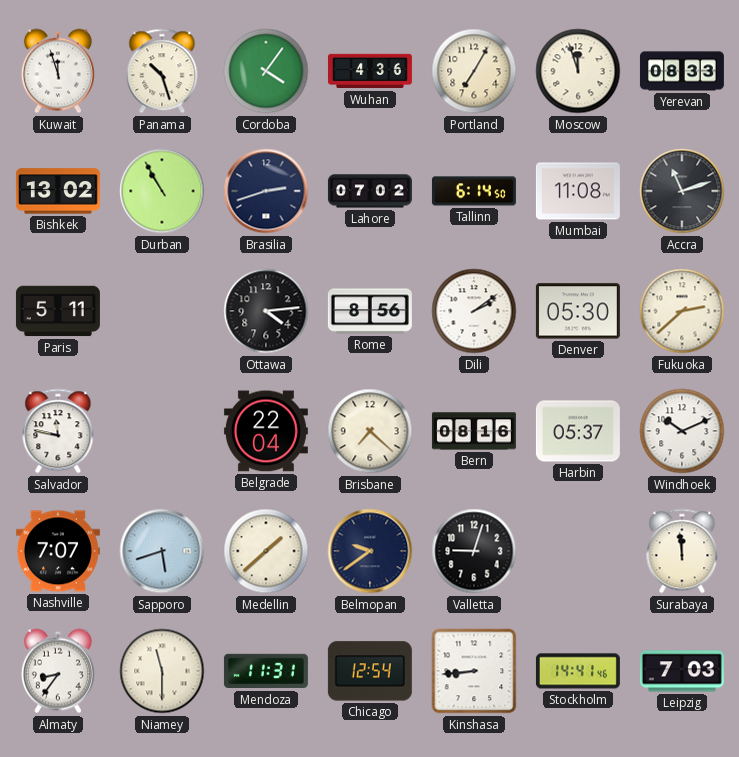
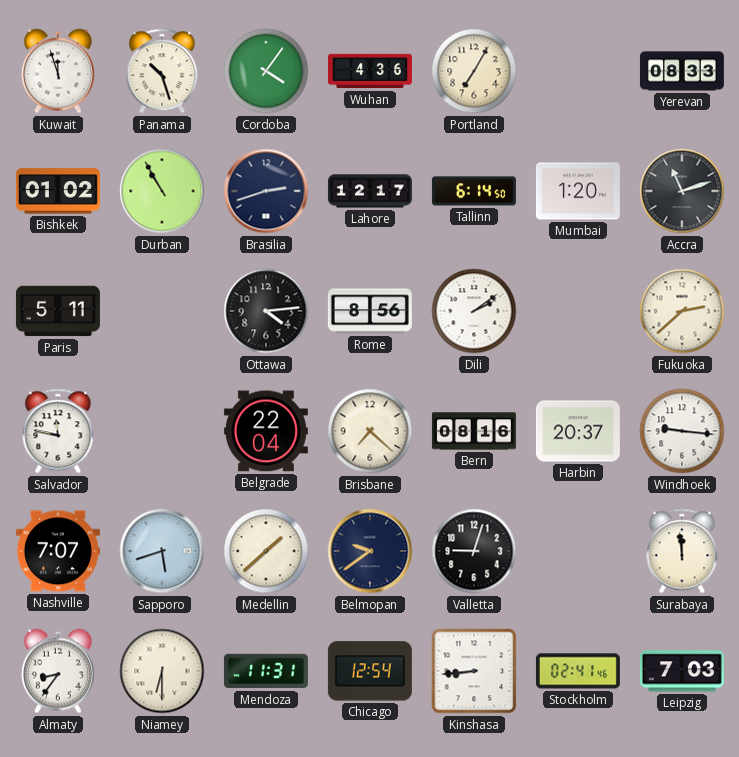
Moscow: 11:57 -> none (578, 71)
Bishkek: 13:02 -> 01:02 (58, 191)
Lahore: 07:02 -> 12:17 (370, 191)
Mumbai: 11:08 -> 1:20 (578, 191)
Denver: 05:30 -> none (578, 311)
Harbin: 05:37 -> 20:37 (578, 431)
Windhoek: 10:11 -> 9:16 (682, 431)
Niamey: 11:30 -> 6:30 (162, 671)
Stockholm: 14:41 -> 02:41 (578, 671)
